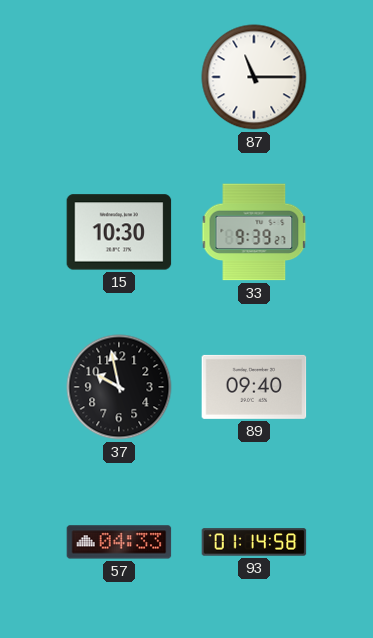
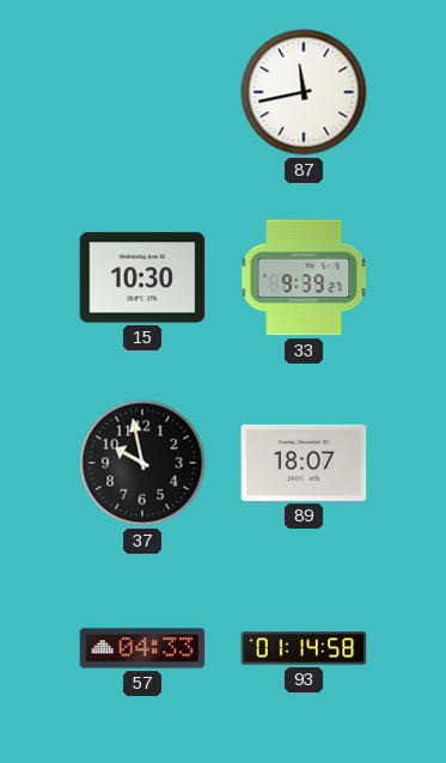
87: 11:15 -> 11:43 (304, 92)
89: 09:40 -> 18:07 (304, 463)
